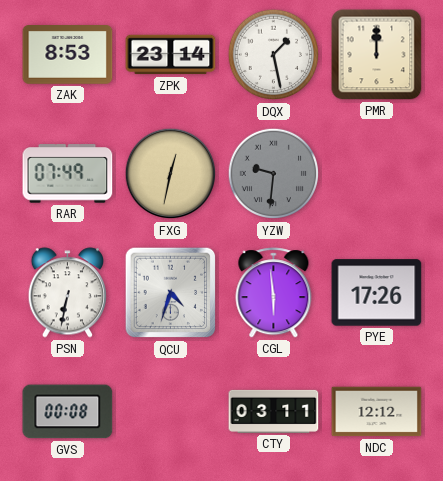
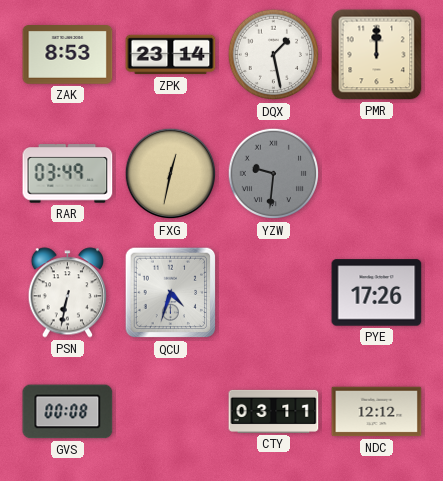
RAR: 07:49 -> 03:49 (68, 174)
CGL: 5:59 -> none (274, 293)
